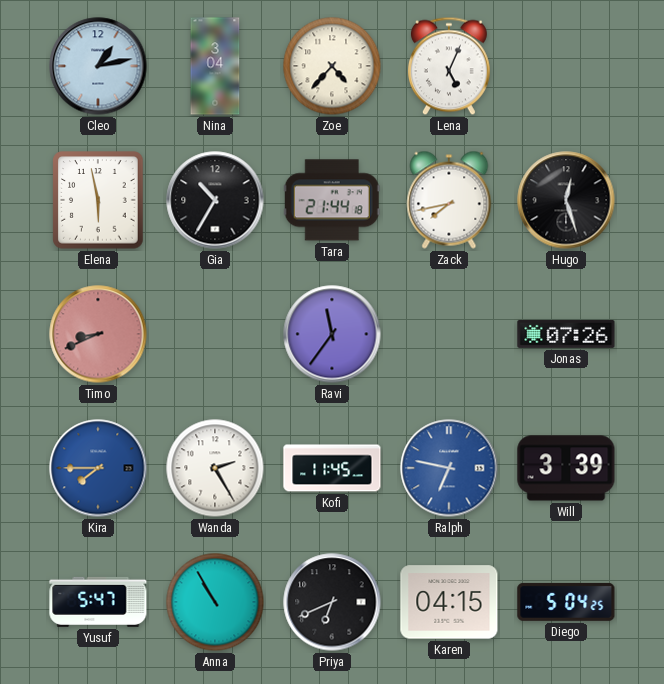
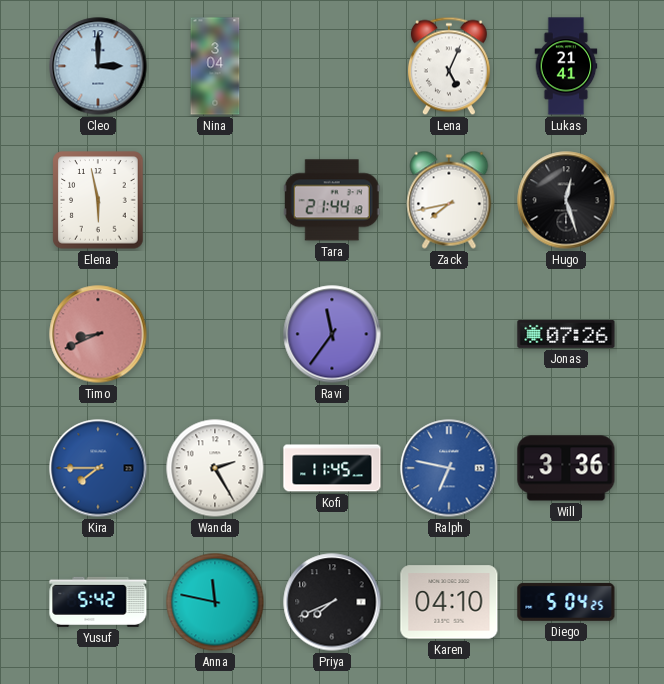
Cleo: 1:13 -> 3:00 (98, 66)
Zoe: 4:37 -> none (332, 66)
Lukas: none -> 21:41 (566, 66)
Gia: 10:35 -> none (215, 200)
Will: 3:39 -> 3:36 (566, 468)
Yusuf: 5:47 -> 5:42 (98, 602)
Anna: 10:55 -> 11:47 (215, 602)
Priya: 6:41 -> 7:41 (332, 602)
Karen: 04:15 -> 04:10 (449, 602)
